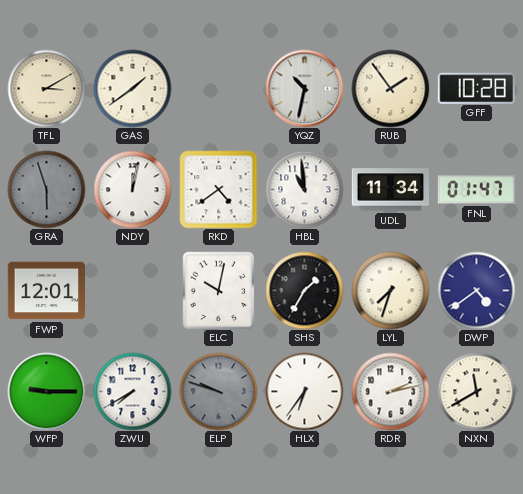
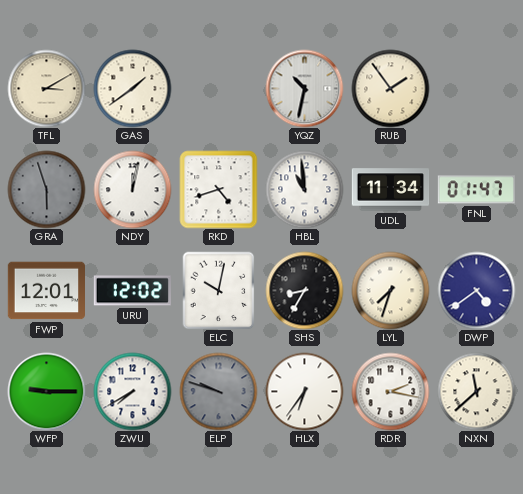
GFF: 10:28 -> none (476, 88)
RKD: 4:39 -> 4:42 (218, 189)
URU: none -> 12:02 (132, 291)
SHS: 1:35 -> 8:35 (304, 290)
RDR: 2:13 -> 2:17 (390, 391)
NXN: 11:40 -> 11:38 (476, 391)
